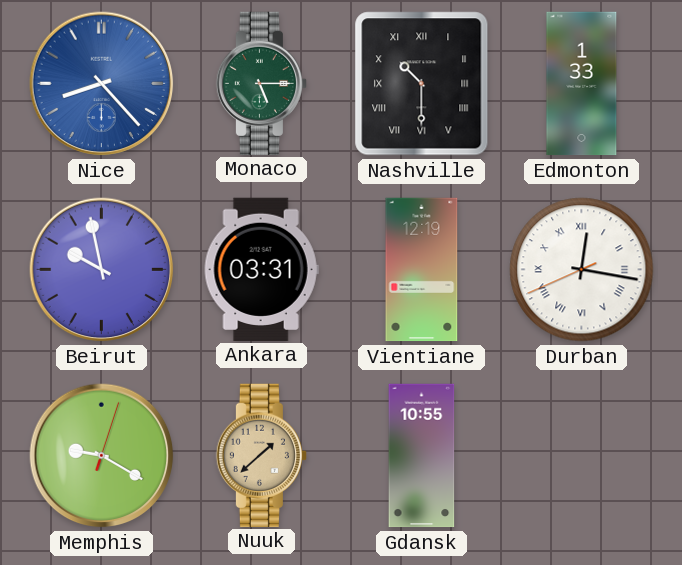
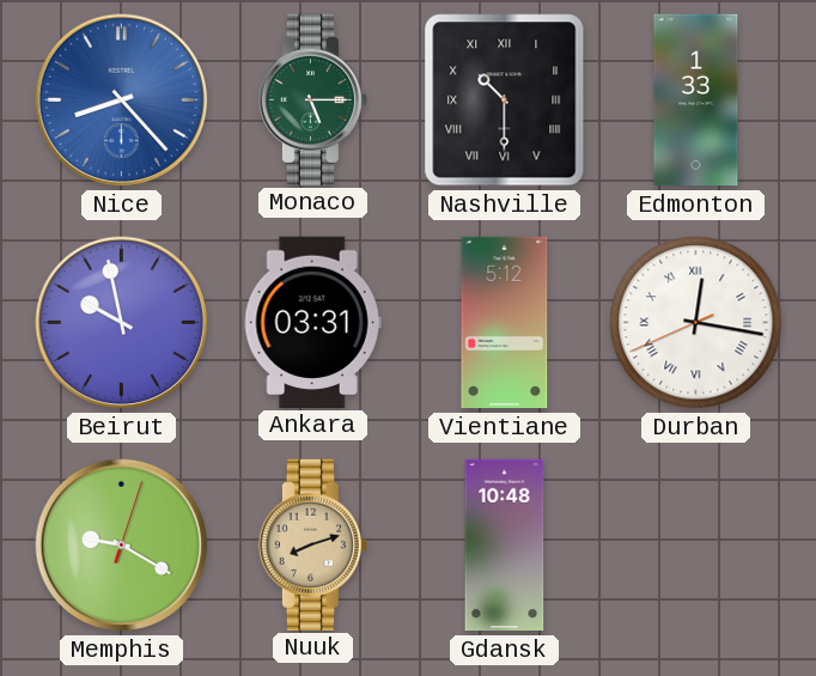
Vientiane: 12:19 -> 5:12 (505, 323)
Nuuk: 1:38 -> 8:12 (312, 544)
Gdansk: 10:55 -> 10:48 (505, 546)
